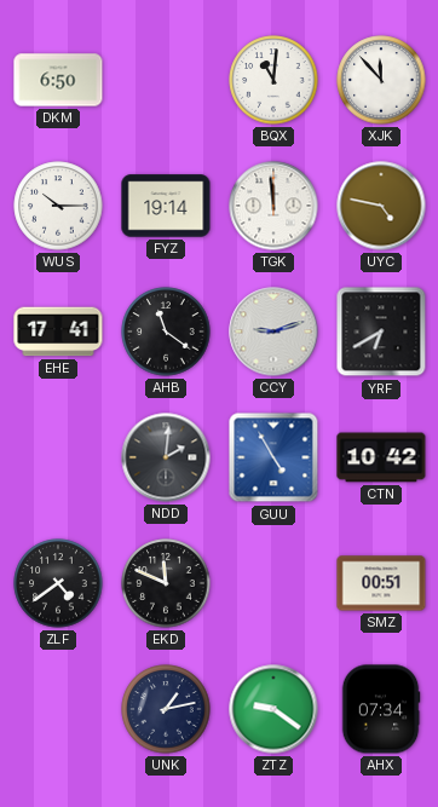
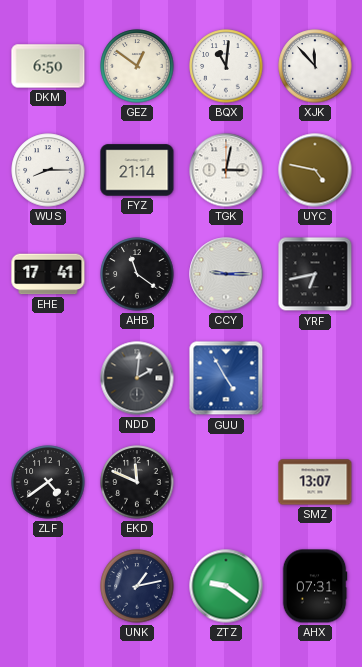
GEZ: none -> 12:51 (137, 66)
WUS: 10:15 -> 8:15 (48, 170)
FYZ: 19:14 -> 21:14 (137, 170)
TGK: 11:59 -> 3:02 (226, 170)
CCY: 9:12 -> 9:15 (226, 274)
YRF: 6:40 -> 6:43 (315, 274)
CTN: 10:42 -> none (381, 457)
SMZ: 00:51 -> 13:07 (315, 482)
AHX: 07:34 -> 07:31 (315, 586)
